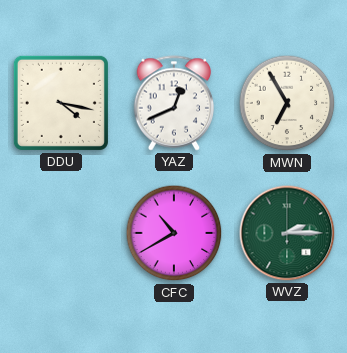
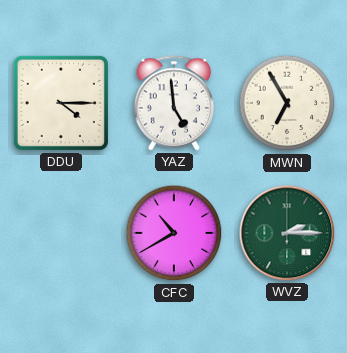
DDU: 4:17 -> 4:15 (61, 103)
YAZ: 12:41 -> 4:59 (174, 103)
